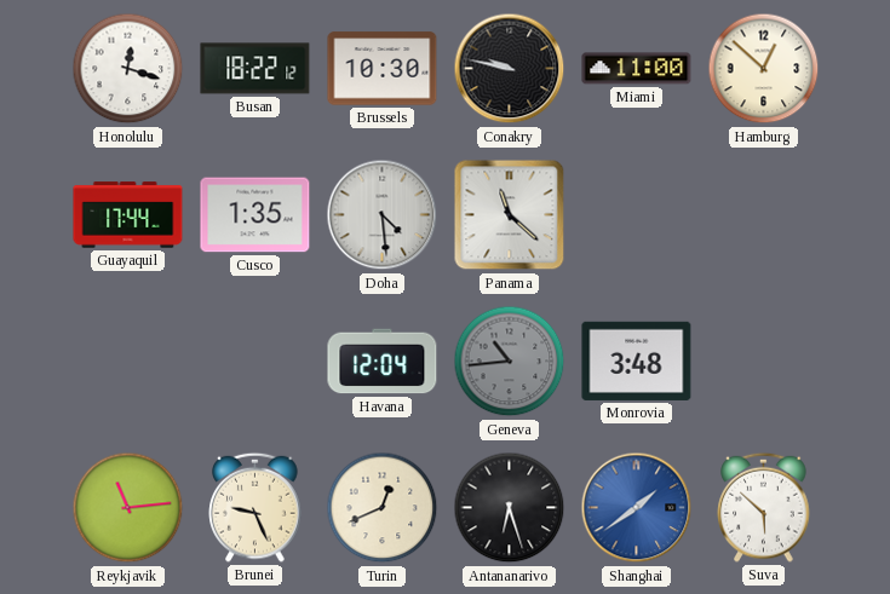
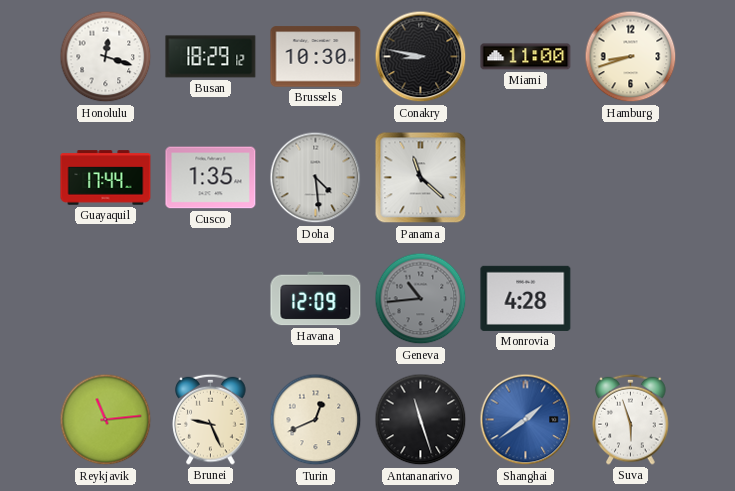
Busan: 18:22 -> 18:29 (211, 57)
Conakry: 9:47 -> 8:47 (421, 57)
Hamburg: 12:52 -> 8:42 (631, 57)
Havana: 12:04 -> 12:09 (316, 299)
Monrovia: 3:48 -> 4:28 (526, 298)
Antananarivo: 6:27 -> 11:27 (421, 420)
Suva: 5:52 -> 5:57 (631, 419)
